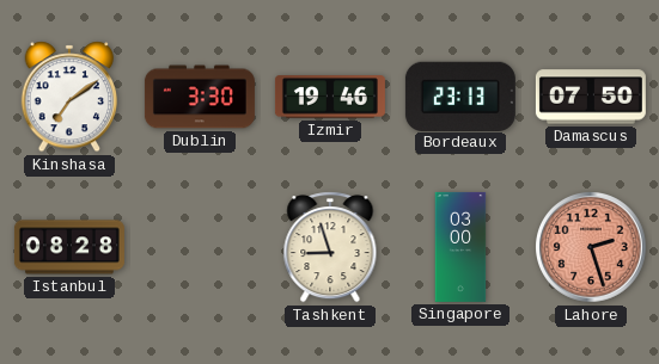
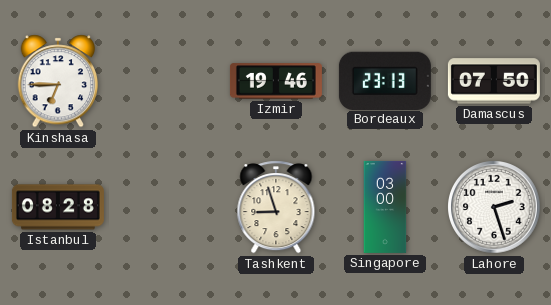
Kinshasa: 7:09 -> 6:45 (58, 81)
Dublin: 3:30 -> none (200, 97)
Lahore dial: salmon -> white (494, 207)
